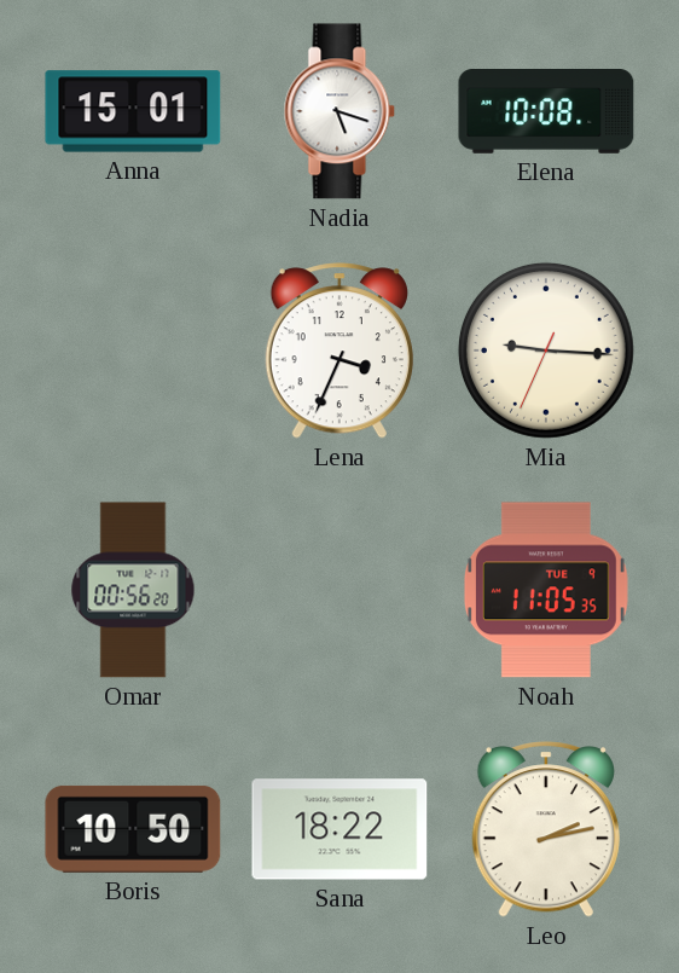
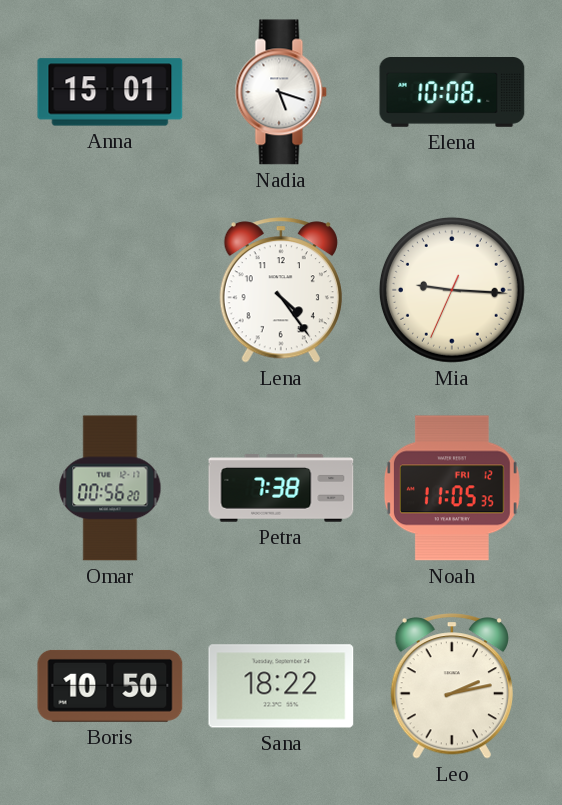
Lena: 3:34 -> 4:24 (281, 290)
Petra: none -> 7:38 (281, 488)
Noah date: TUE 9 -> FRI 12 (452, 488)
